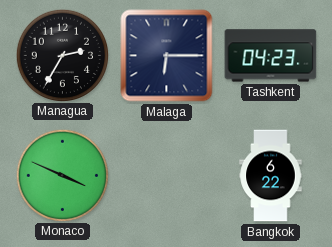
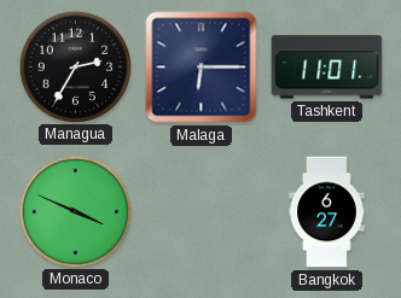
Tashkent: 04:23 -> 11:01 (327, 68)
Bangkok: 6:22 -> 6:27 (327, 212)
